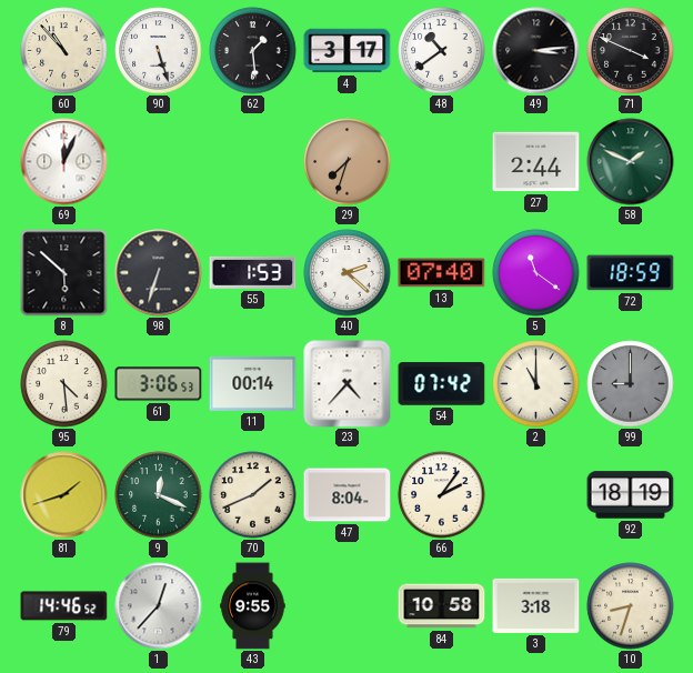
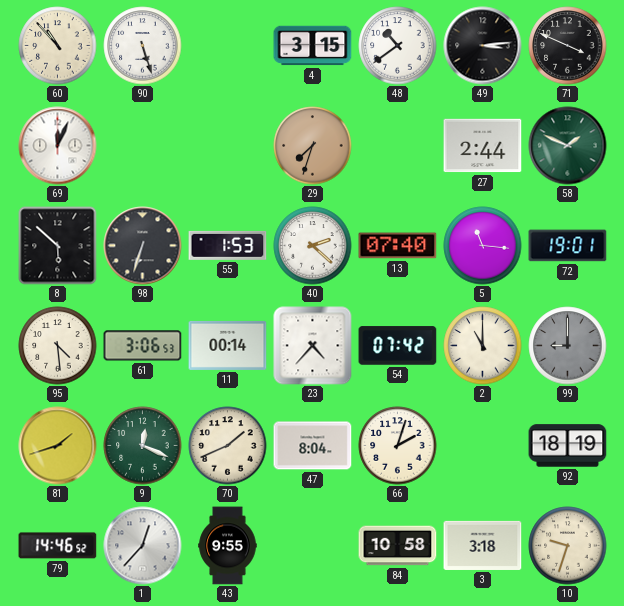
62: 1:29 -> none (253, 51)
4: 3:17 -> 3:15 (313, 46)
5: 11:21 -> 11:16 (483, 246)
72: 18:59 -> 19:01 (568, 246)
66: 2:06 -> 2:03 (398, 446)
10: 8:33 -> 9:33 (568, 546)
